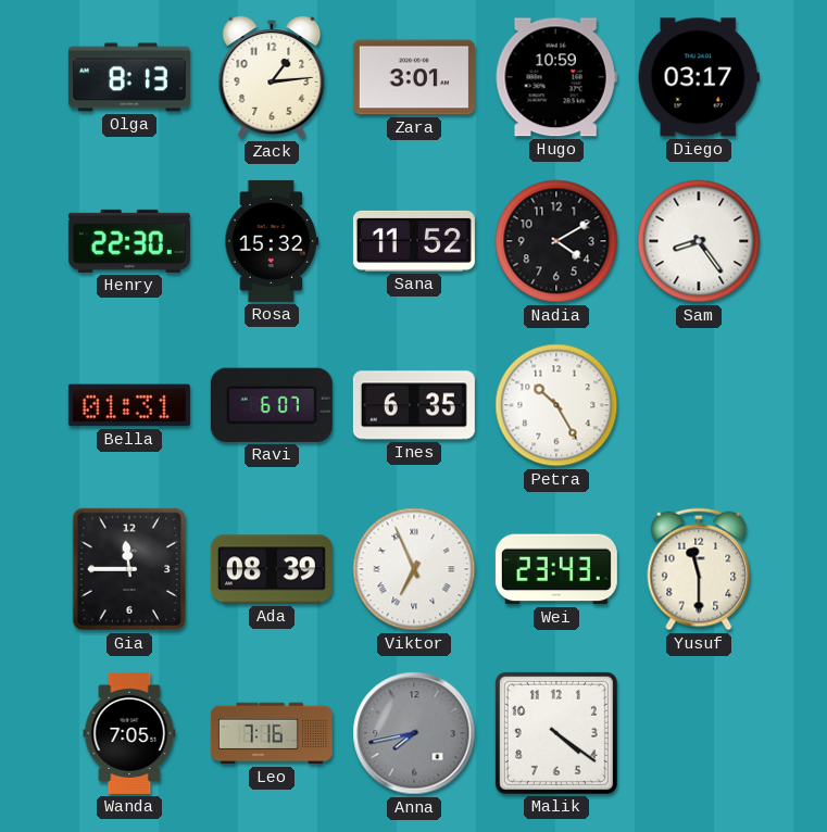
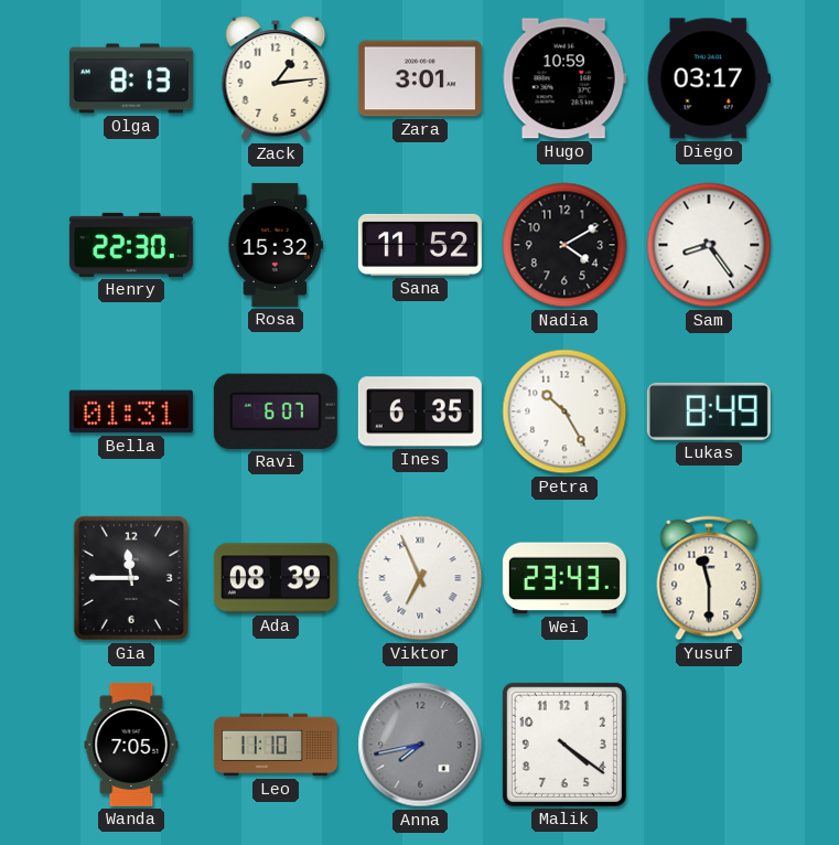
Lukas: none -> 8:49 (709, 411)
Leo: 7:16 -> 11:10 (276, 745)
